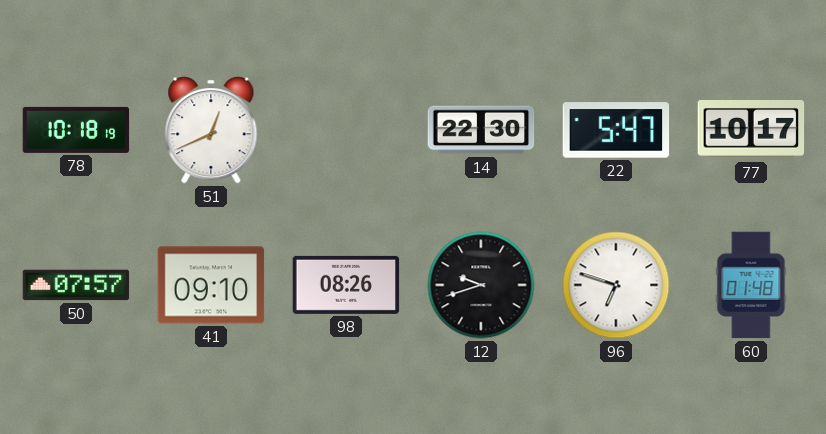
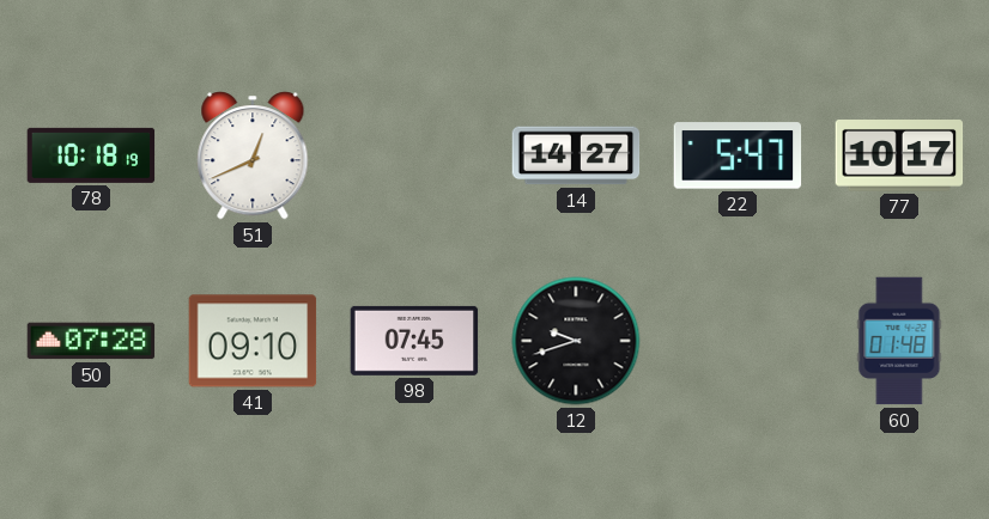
14: 22:30 -> 14:27 (576, 155)
50: 07:57 -> 07:28 (91, 341)
98: 08:26 -> 07:45 (414, 341)
96: 6:48 -> none (616, 285)
